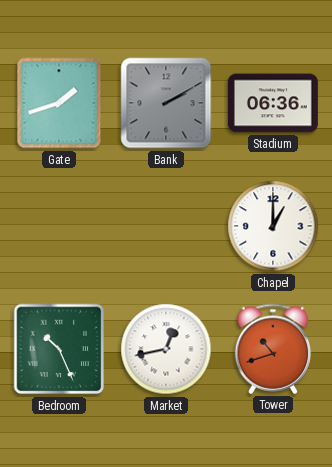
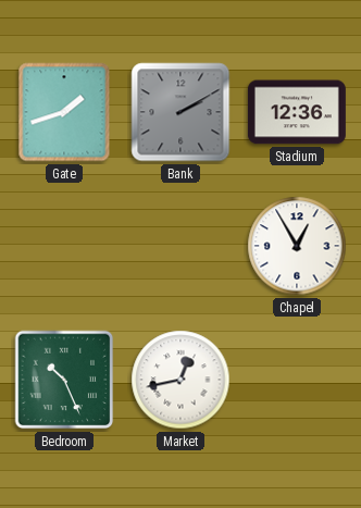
Stadium: 06:36 -> 12:36 (297, 112)
Chapel: 1:00 -> 12:55 (297, 246)
Tower: 10:42 -> none (273, 349)
